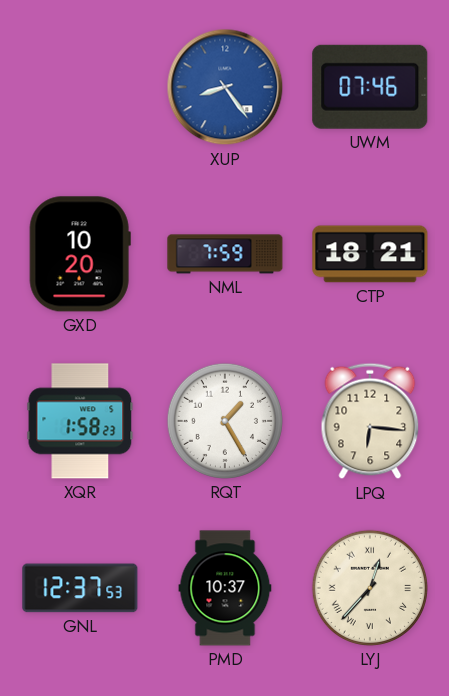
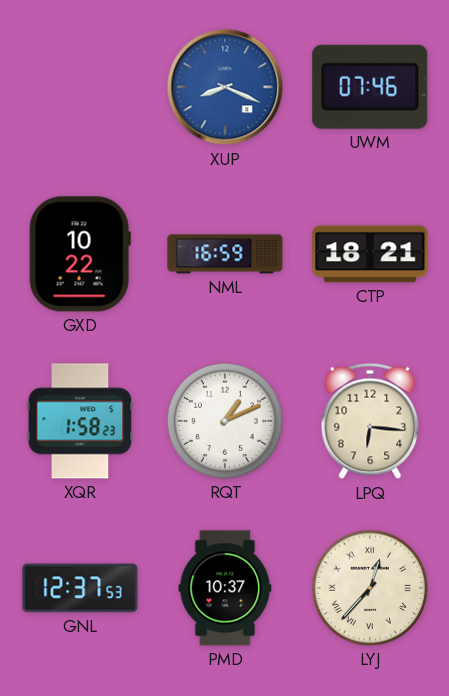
XUP: 8:24 -> 8:19 (225, 87)
GXD: 10:20 -> 10:22 (80, 254)
NML: 7:59 -> 16:59 (225, 254)
RQT: 1:25 -> 1:11 (224, 421)
